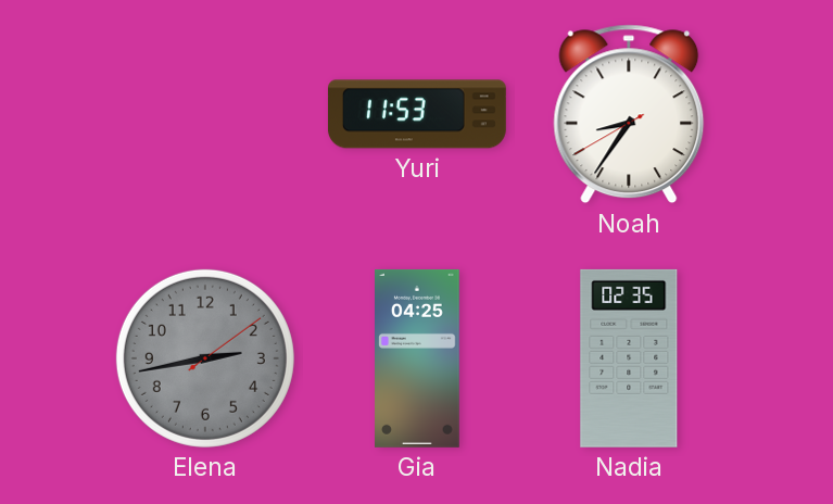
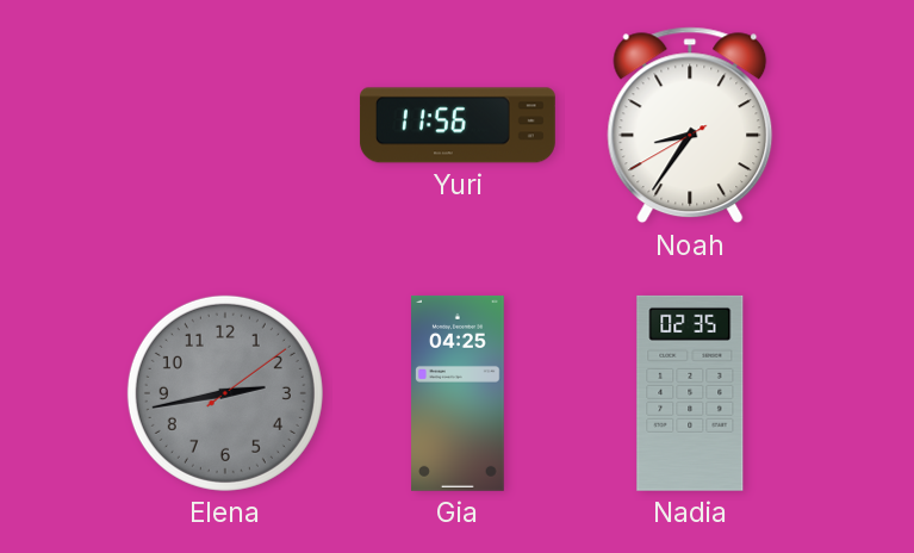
Yuri: 11:53 -> 11:56 (458, 125)
